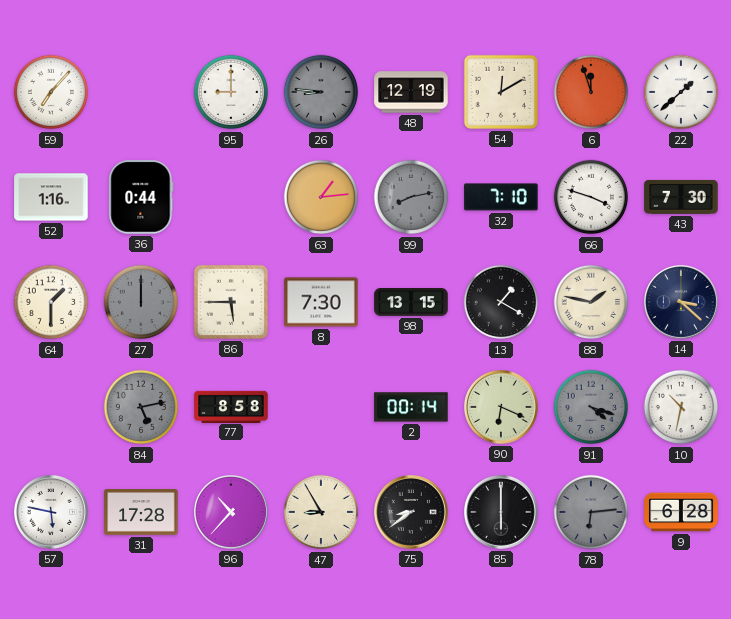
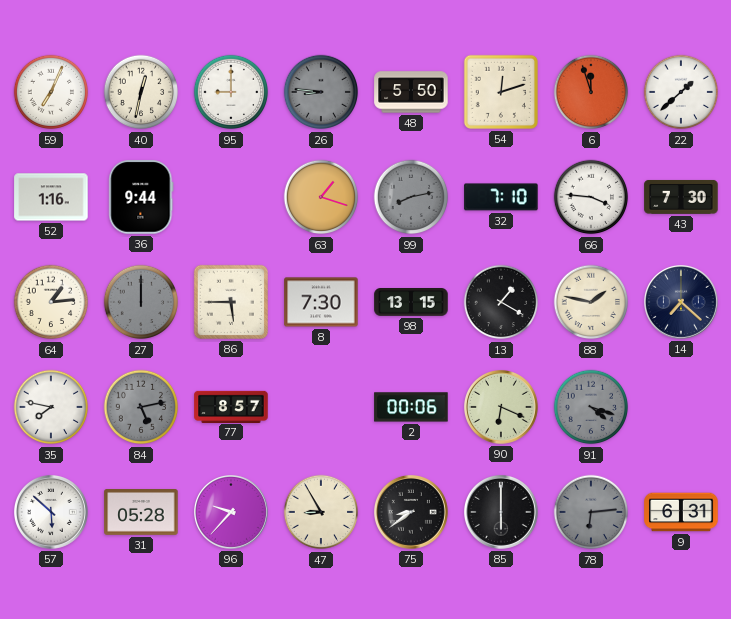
59: 7:07 -> 7:04 (51, 92)
40: none -> 12:32 (141, 92)
48: 12:19 -> 5:50 (411, 92)
54: 12:10 -> 12:12 (501, 92)
36: 0:44 -> 9:44 (141, 197)
63: 1:14 -> 1:18 (321, 197)
66: 3:48 -> 3:46 (591, 197)
64: 1:30 -> 1:14 (51, 302)
14: 3:22 -> 7:22 (682, 303)
35: none -> 7:47 (51, 407)
77: 8:58 -> 8:57 (231, 406)
2: 00:14 -> 00:06 (411, 407)
10: 10:32 -> none (681, 407)
57: 5:47 -> 5:52 (52, 513)
31: 17:28 -> 05:28 (141, 513)
96: 10:37 -> 9:37 (232, 513)
9: 6:28 -> 6:31 (681, 512)
